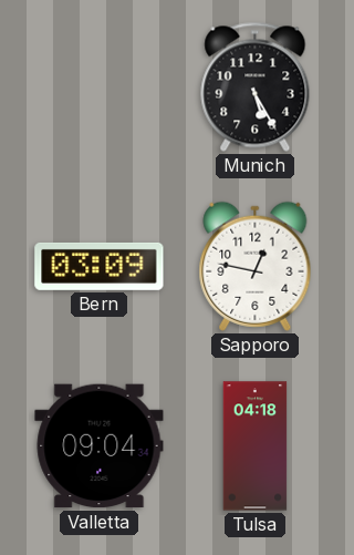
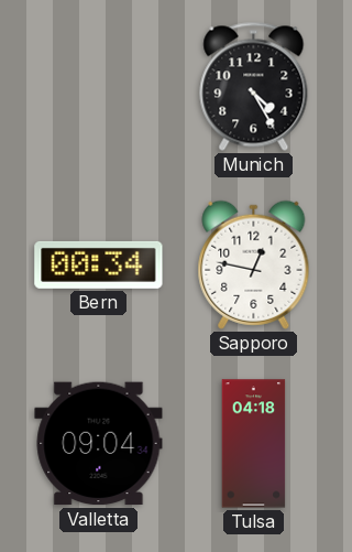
Munich: 5:25 -> 4:25 (254, 86)
Bern: 03:09 -> 00:34 (99, 264)
